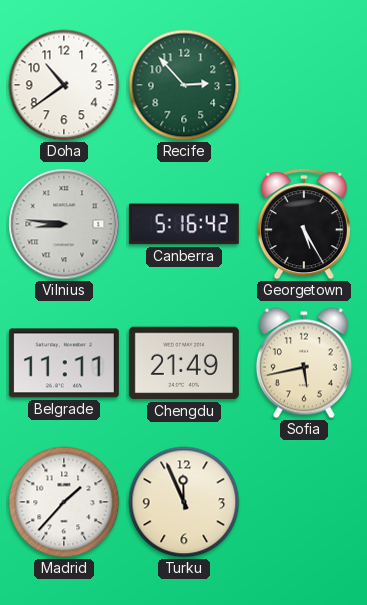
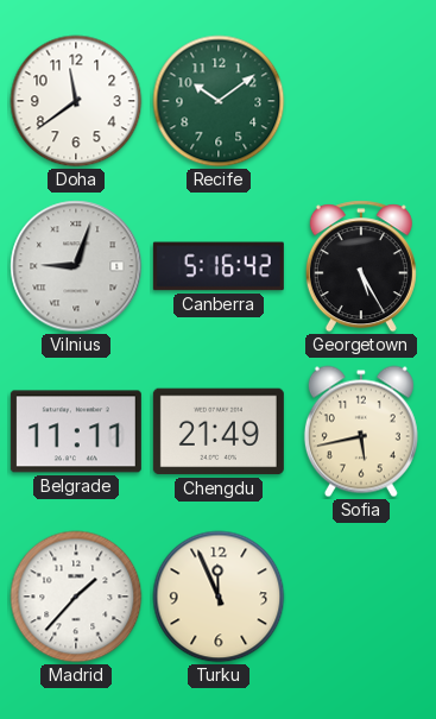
Doha: 10:39 -> 11:39 (76, 101)
Recife: 2:53 -> 10:09 (219, 101)
Vilnius: 8:46 -> 9:03 (76, 266)
